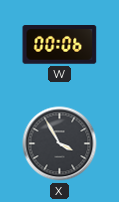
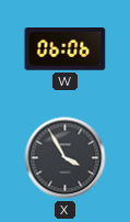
W: 00:06 -> 06:06 (66, 49)
